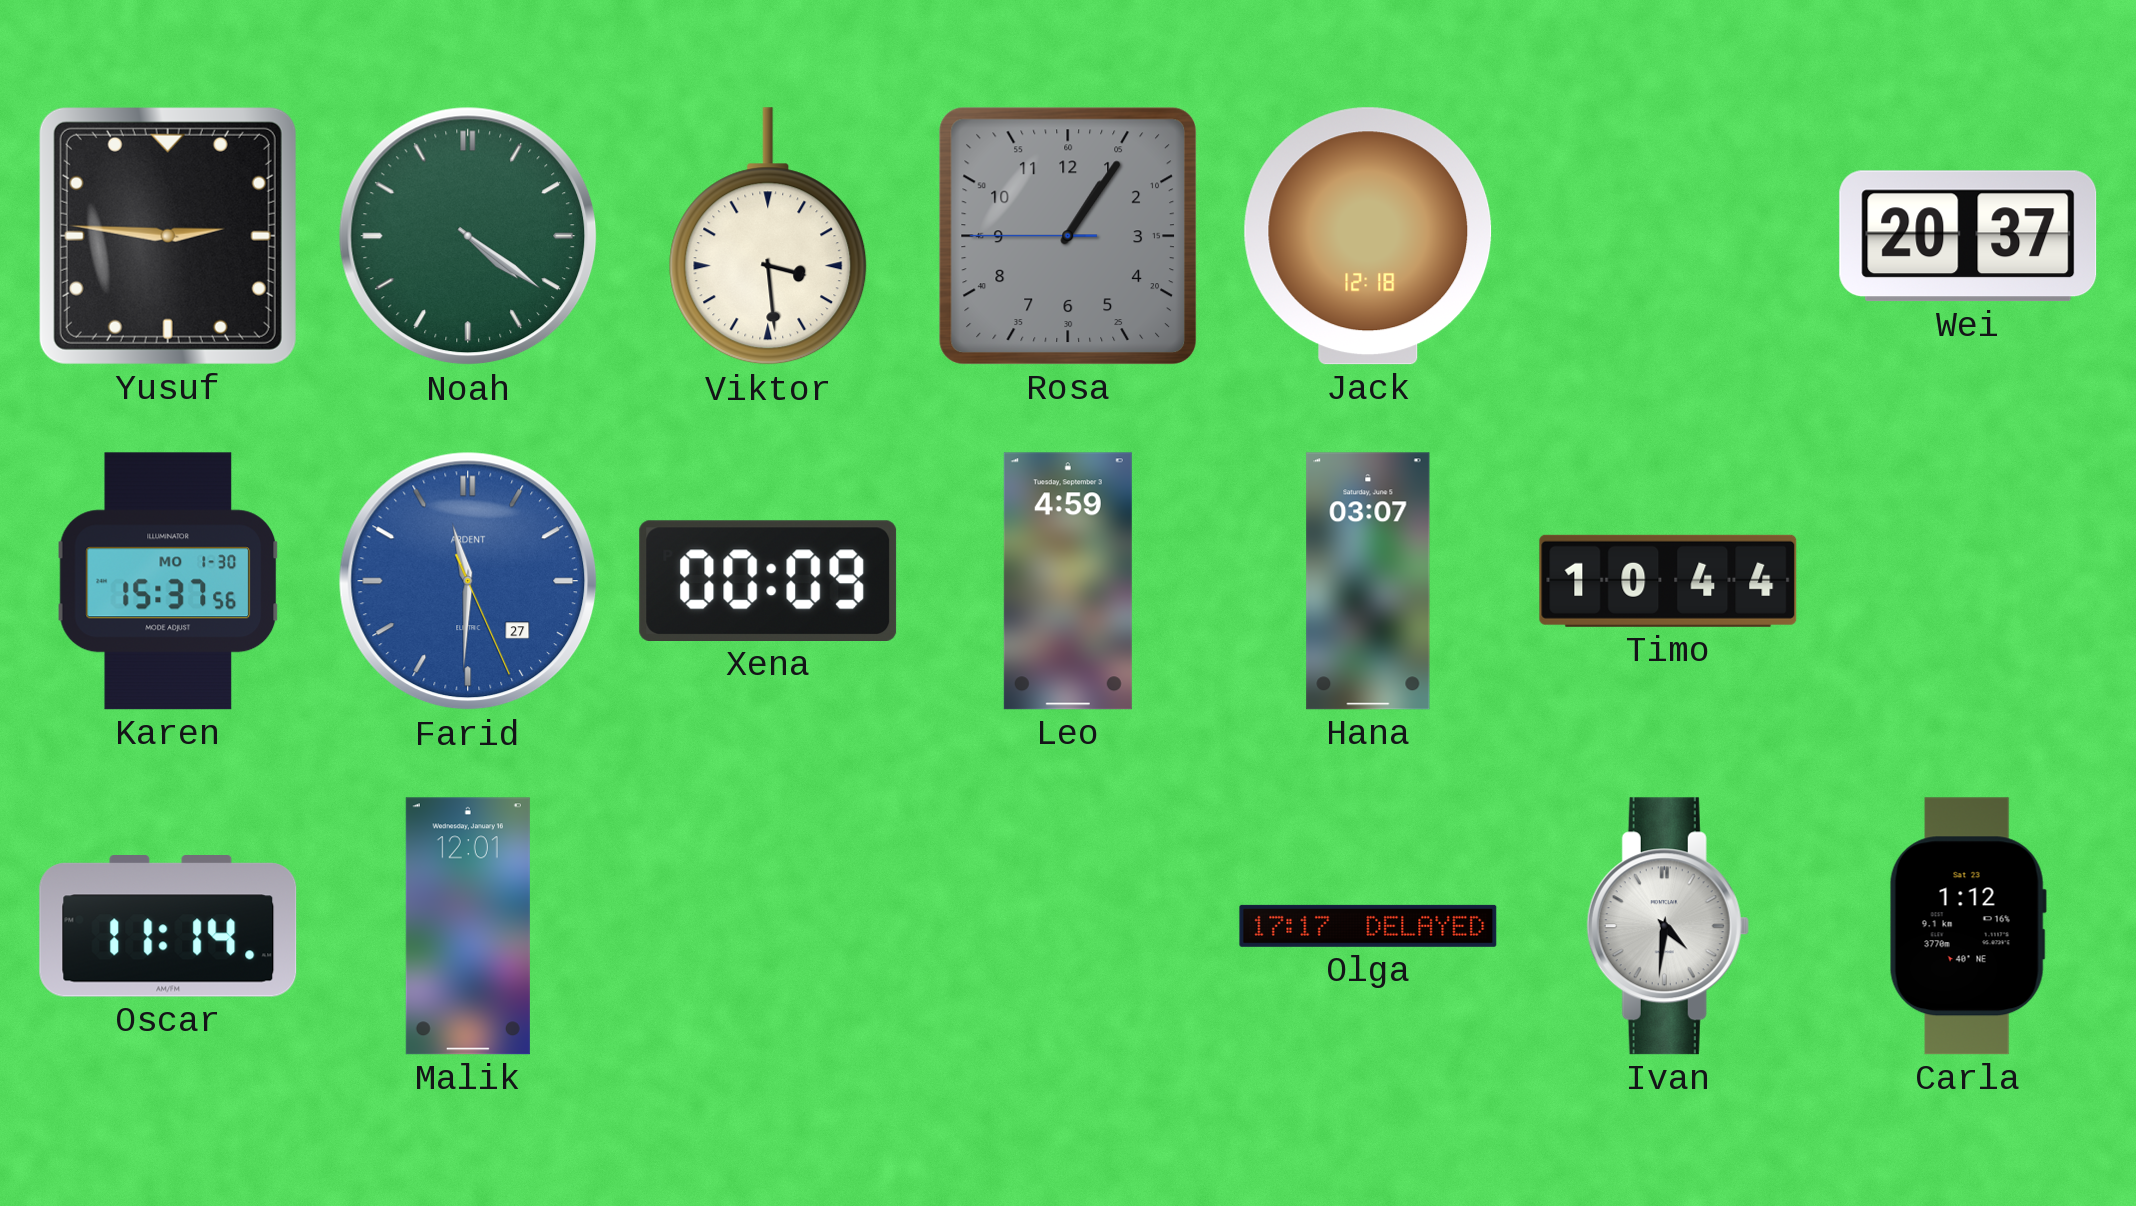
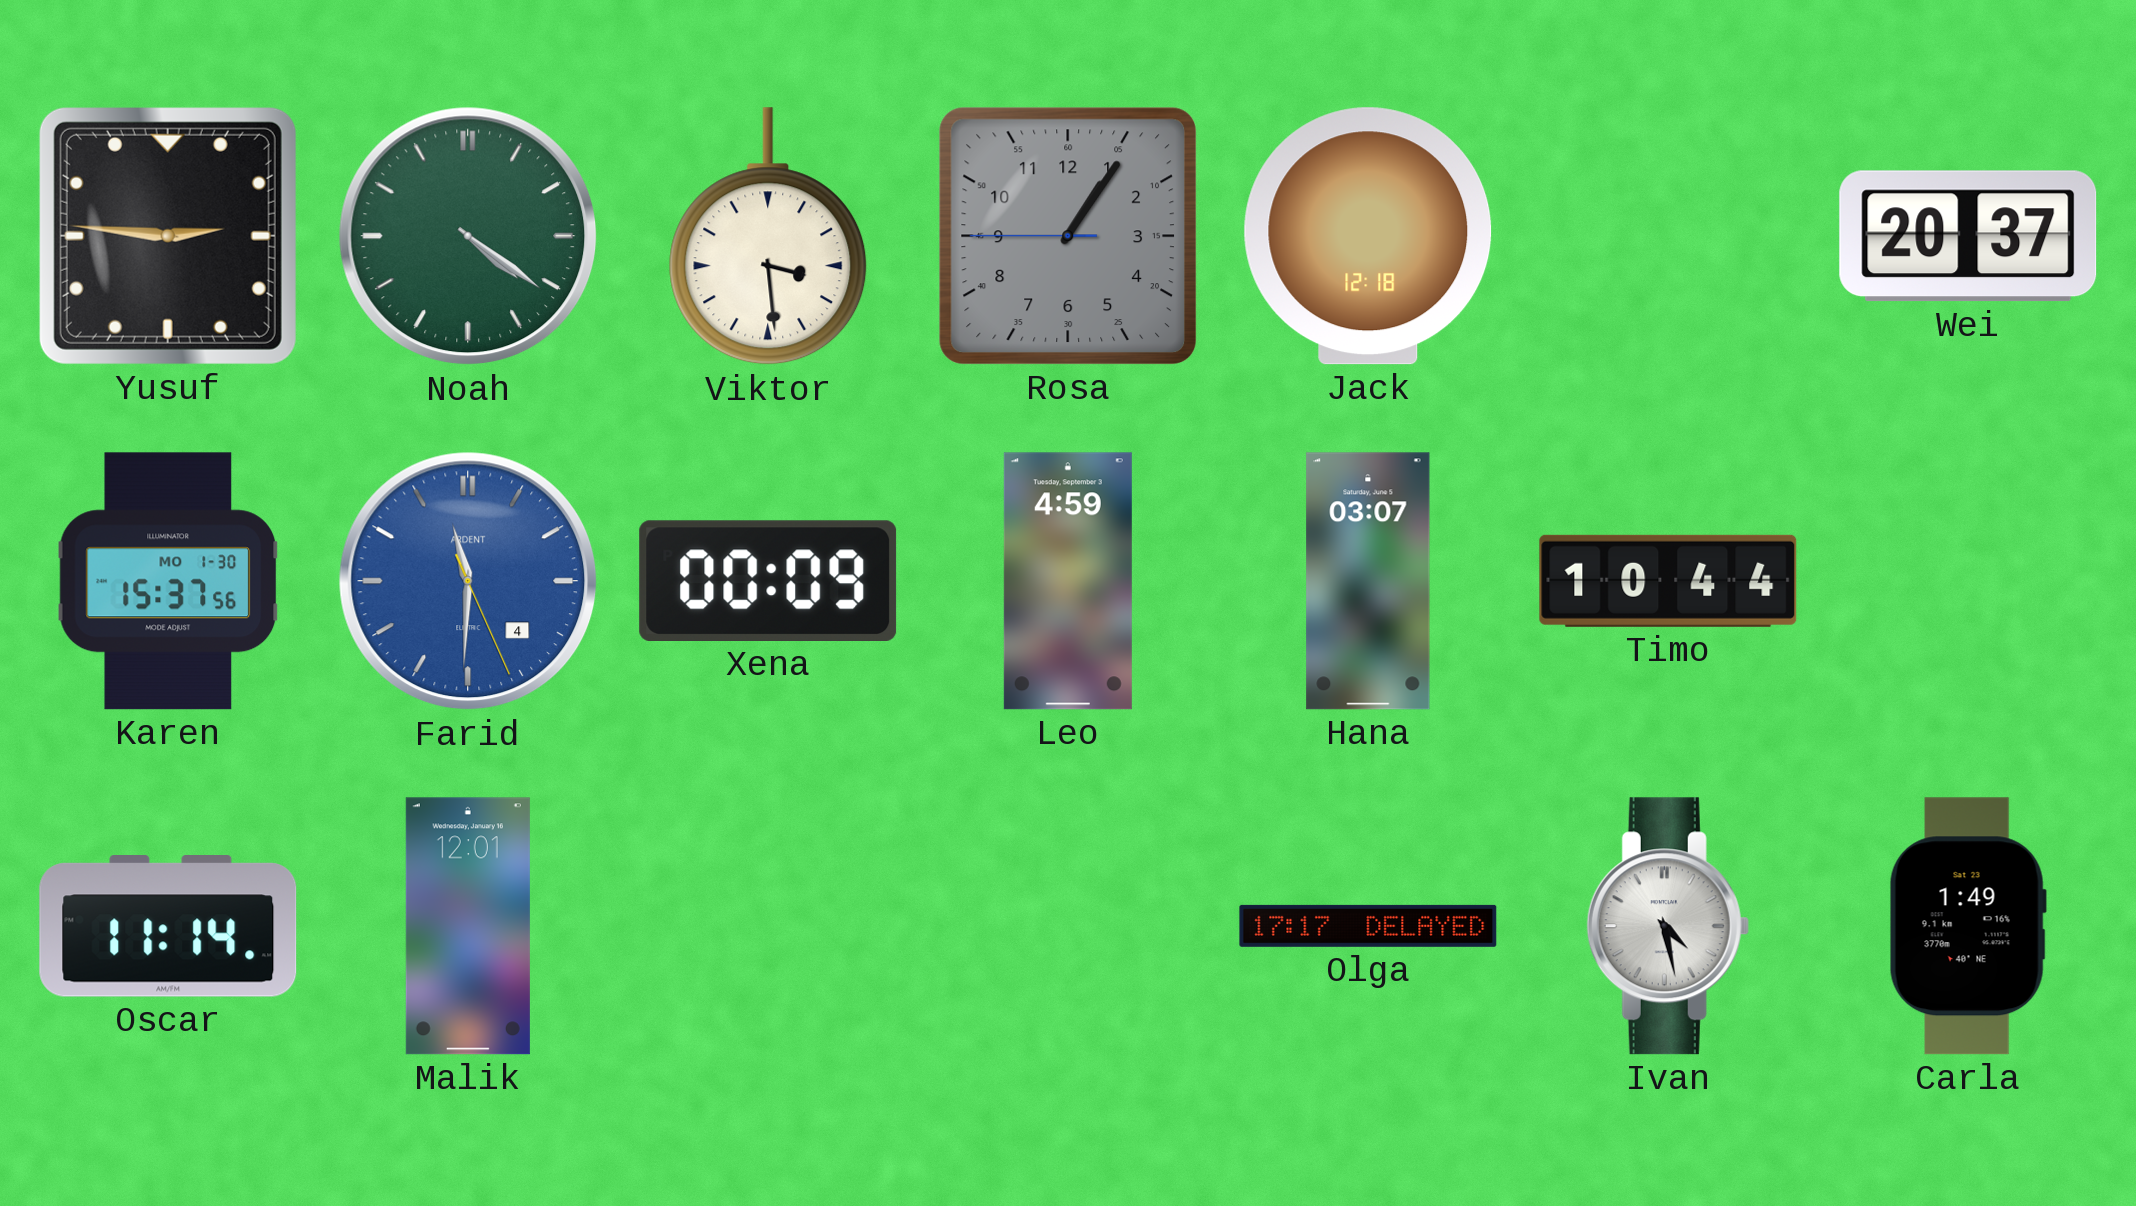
Farid date: 27 -> 4 (468, 581)
Ivan: 4:31 -> 4:28 (1668, 926)
Carla: 1:12 -> 1:49 (1968, 926)
